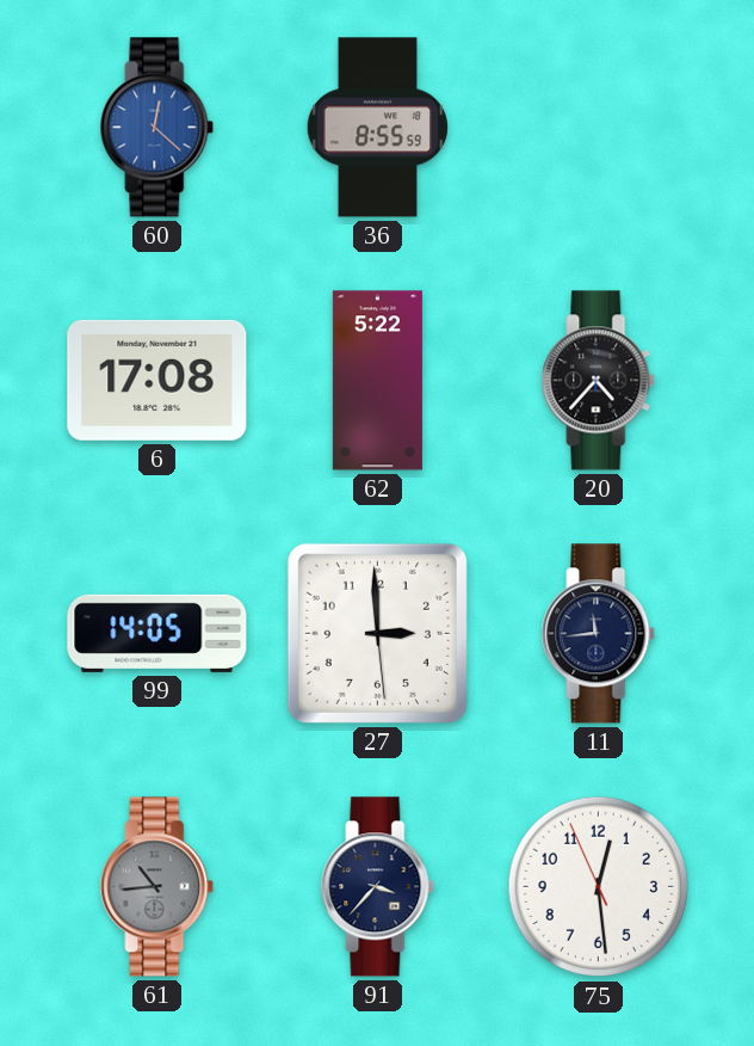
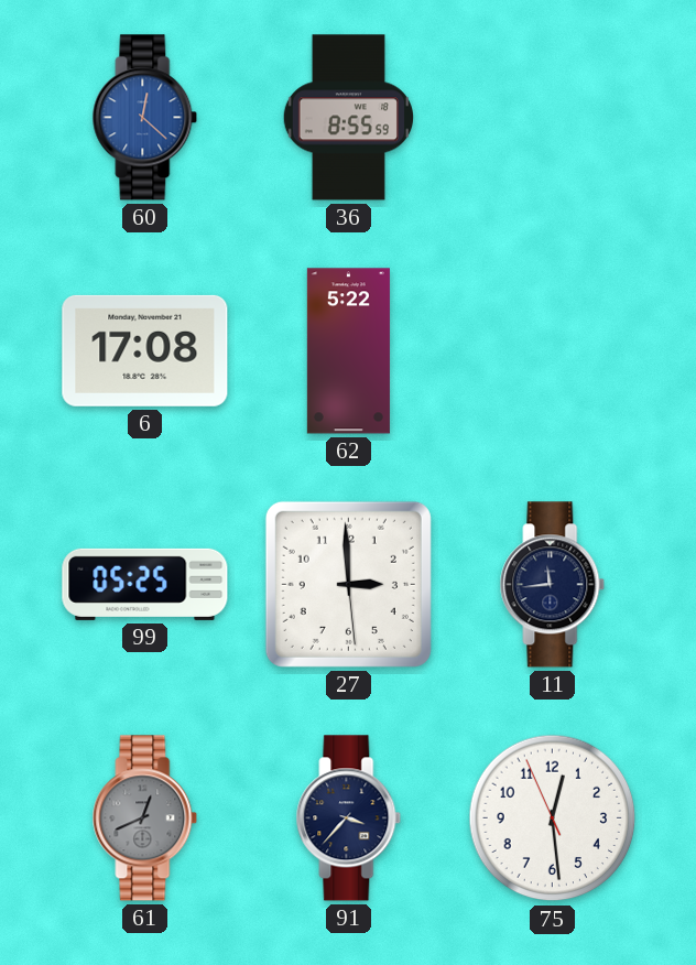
20: 4:37 -> none (599, 381)
99: 14:05 -> 05:25 (145, 584)
61: 10:44 -> 12:41 (145, 818)
